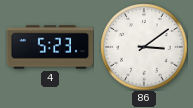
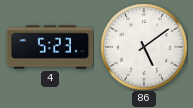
86: 3:09 -> 5:09 (144, 47)
